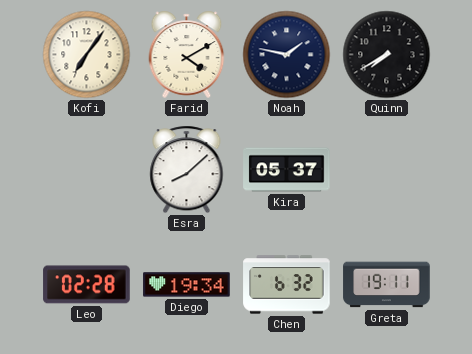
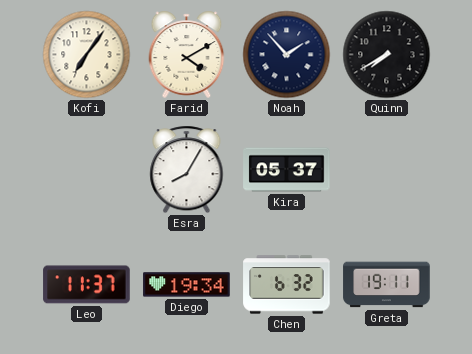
Noah: 1:47 -> 1:53 (287, 55)
Esra: 8:08 -> 8:05 (187, 170)
Leo: 02:28 -> 11:37 (87, 285)
